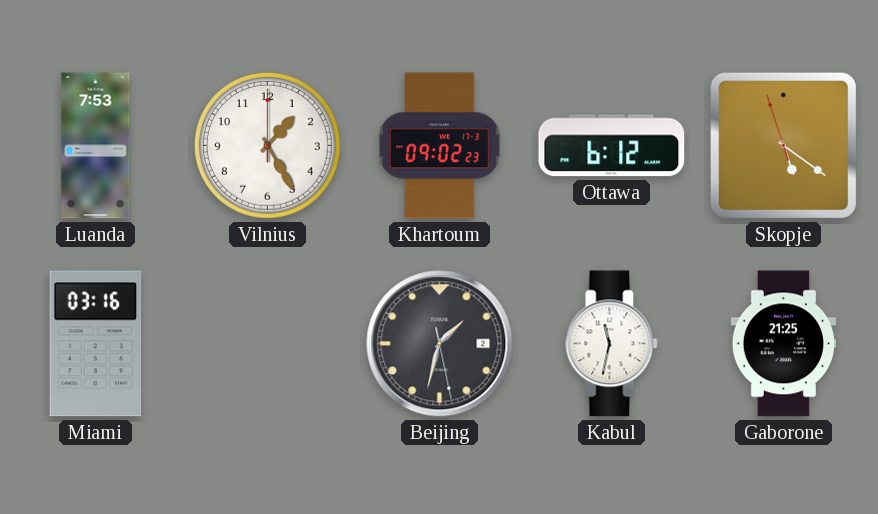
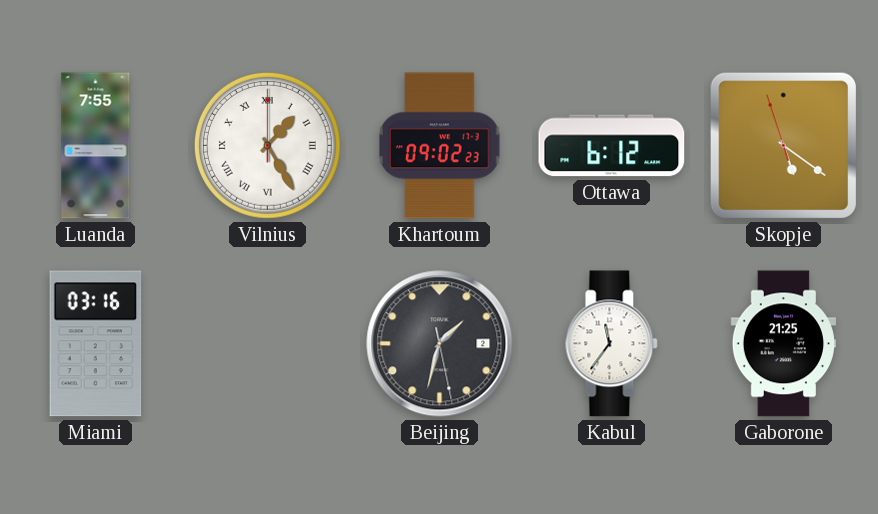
Luanda: 7:53 -> 7:55 (96, 146)
Vilnius numerals: Arabic -> Roman (267, 145)
Kabul: 11:32 -> 11:36 (612, 344)
